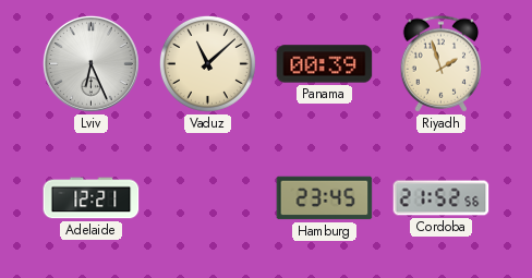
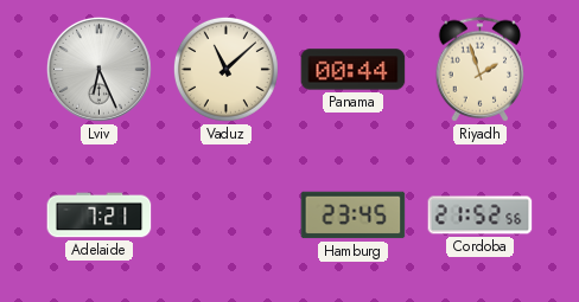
Panama: 00:39 -> 00:44 (354, 70)
Adelaide: 12:21 -> 7:21 (100, 216)
